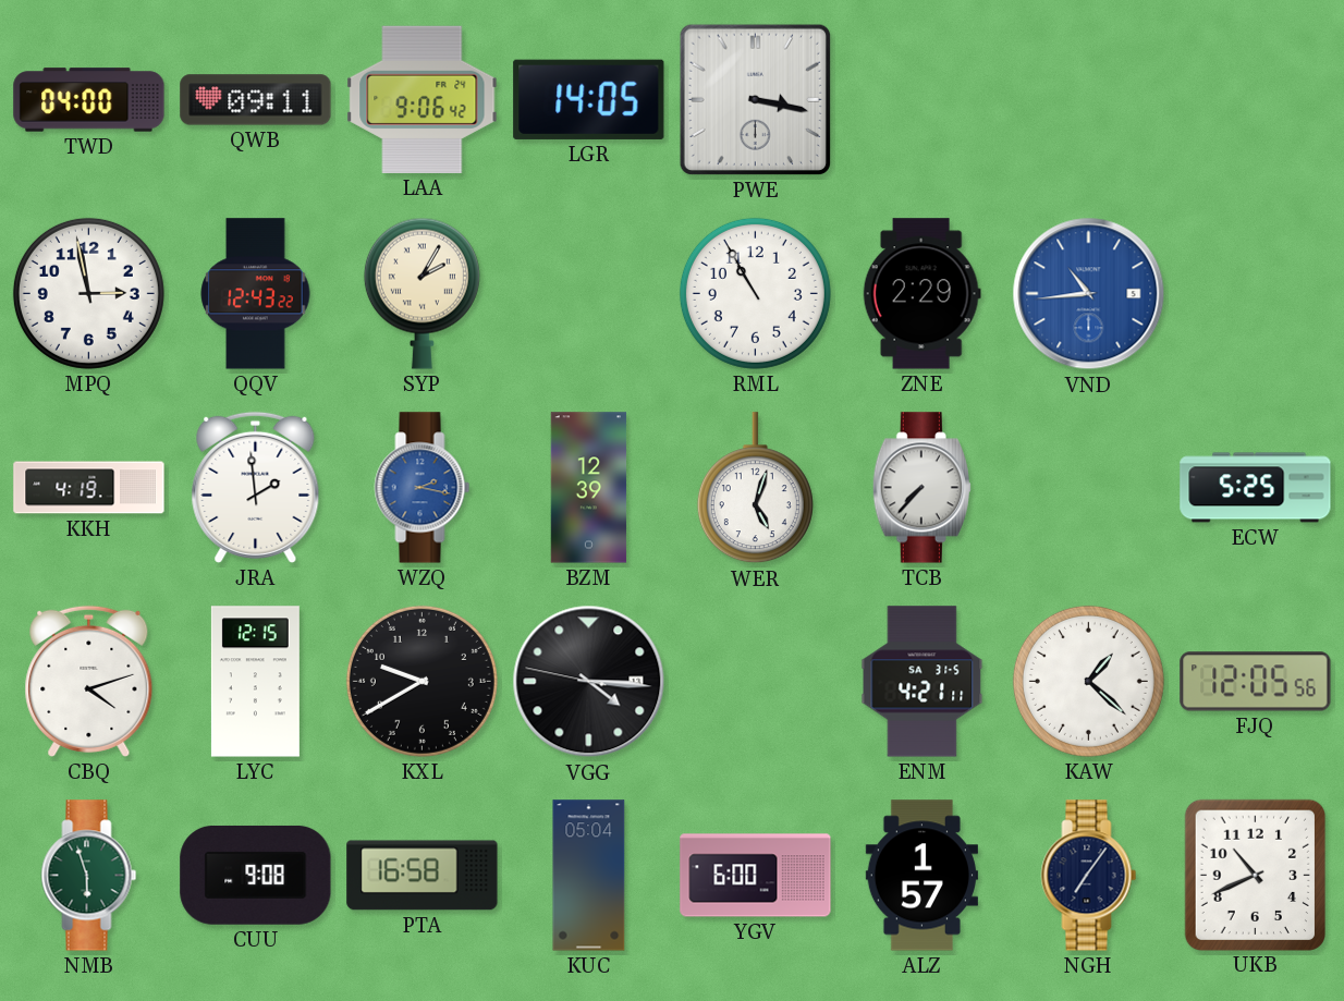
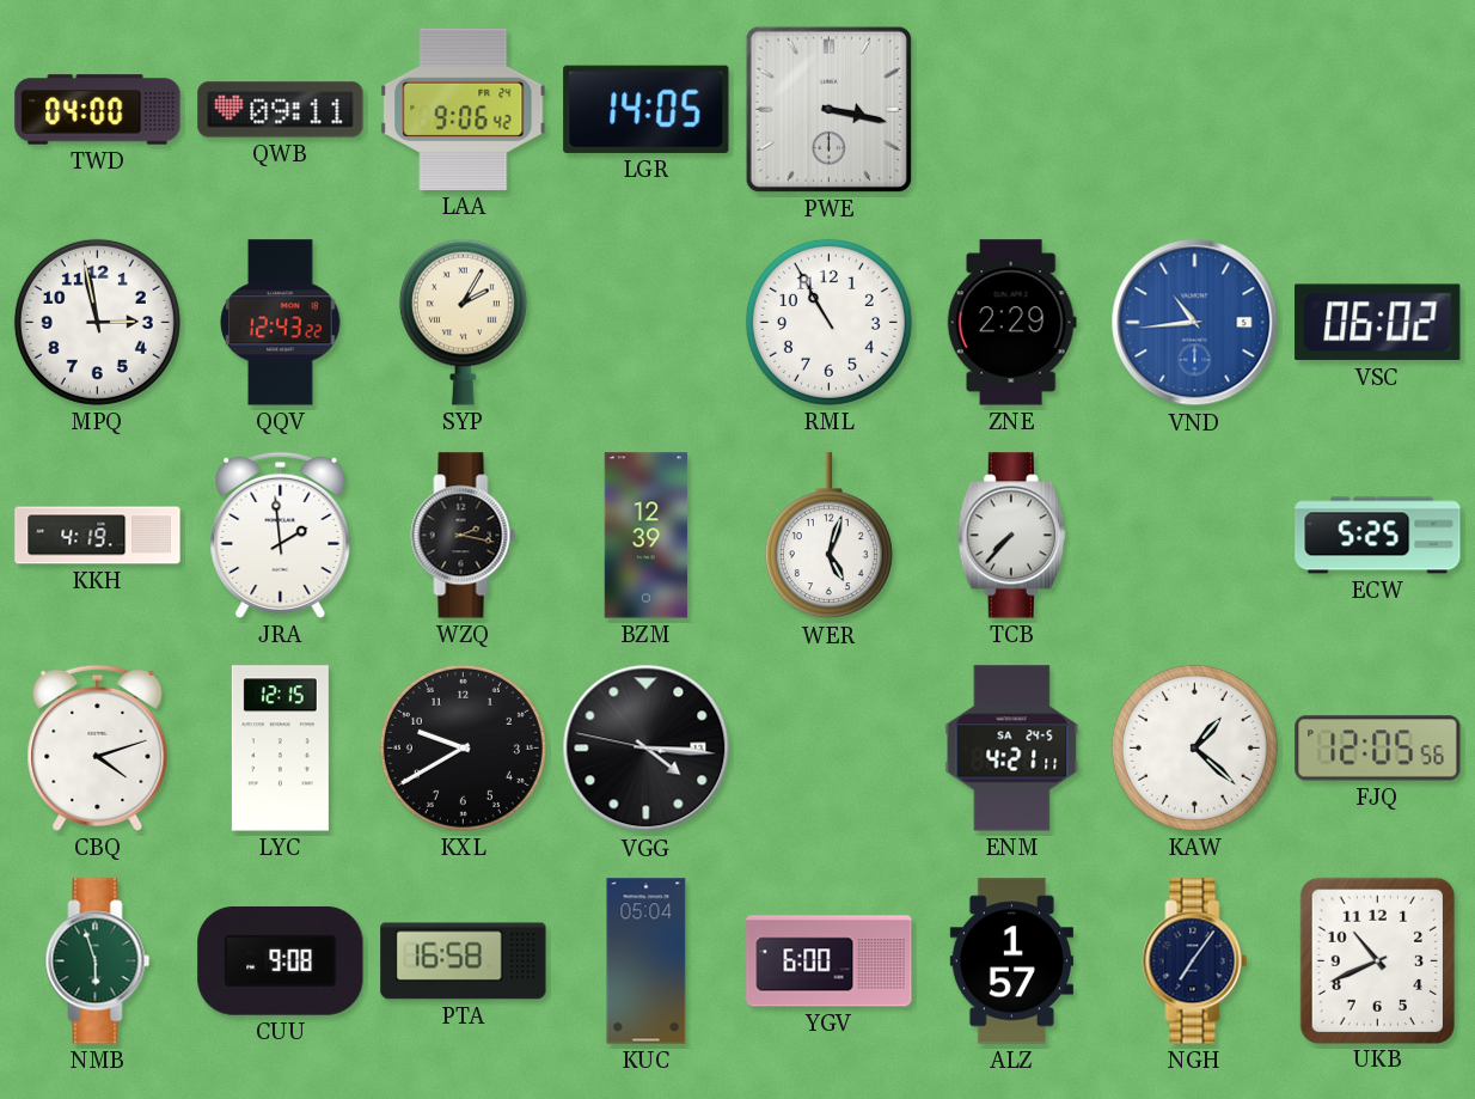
VSC: none -> 06:02 (1378, 323)
WZQ dial: blue -> black (464, 536)
ENM date: SA 31-5 -> SA 24-5 (1012, 749)
